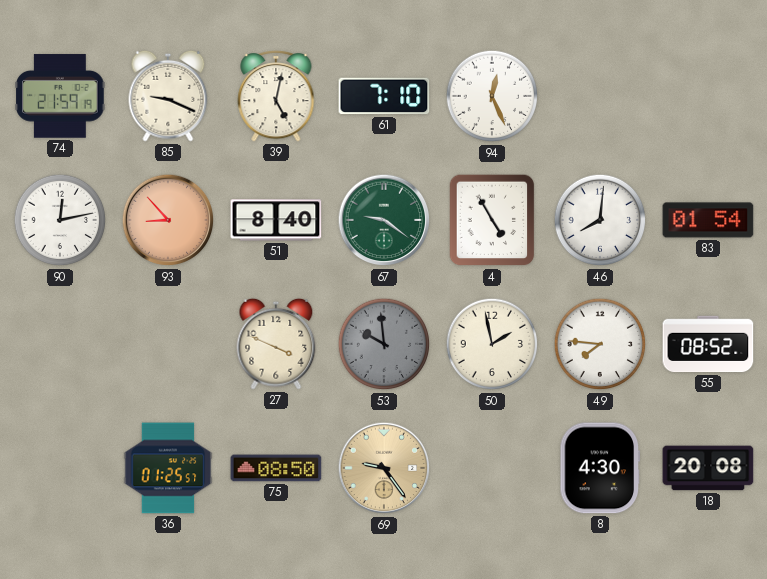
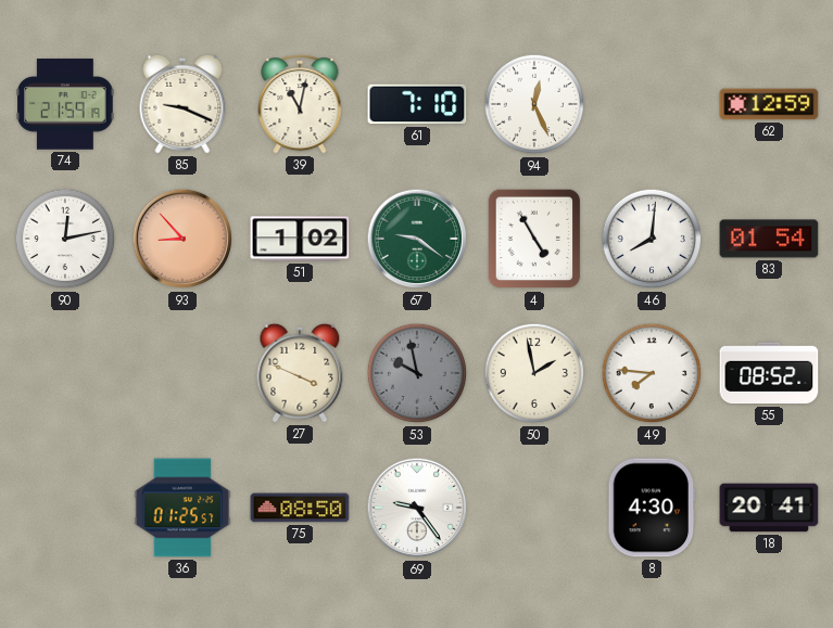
39: 5:02 -> 11:02 (300, 104)
62: none -> 12:59 (769, 104)
51: 8:40 -> 1:02 (300, 239)
53: 9:59 -> 9:58 (417, 373)
69 dial: champagne -> white (417, 508)
18: 20:08 -> 20:41 (769, 508)
